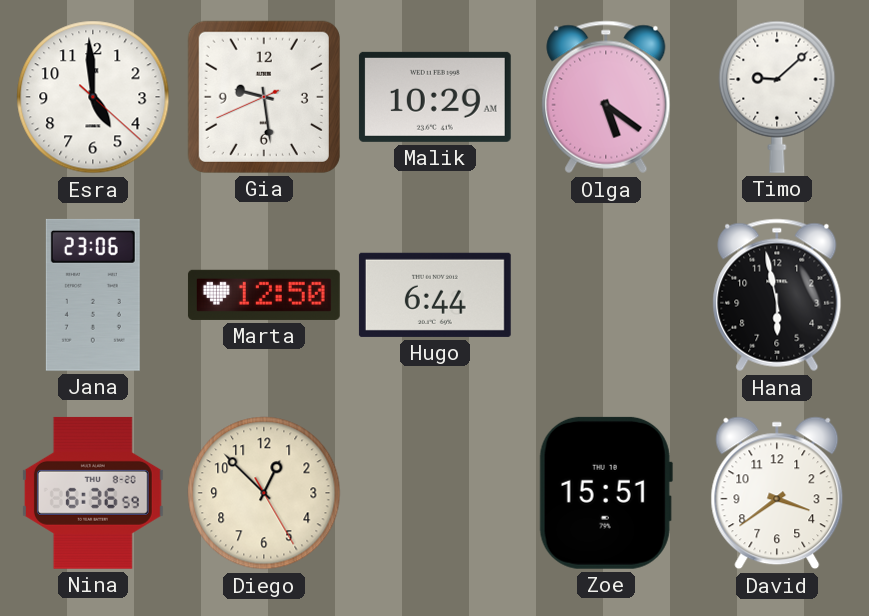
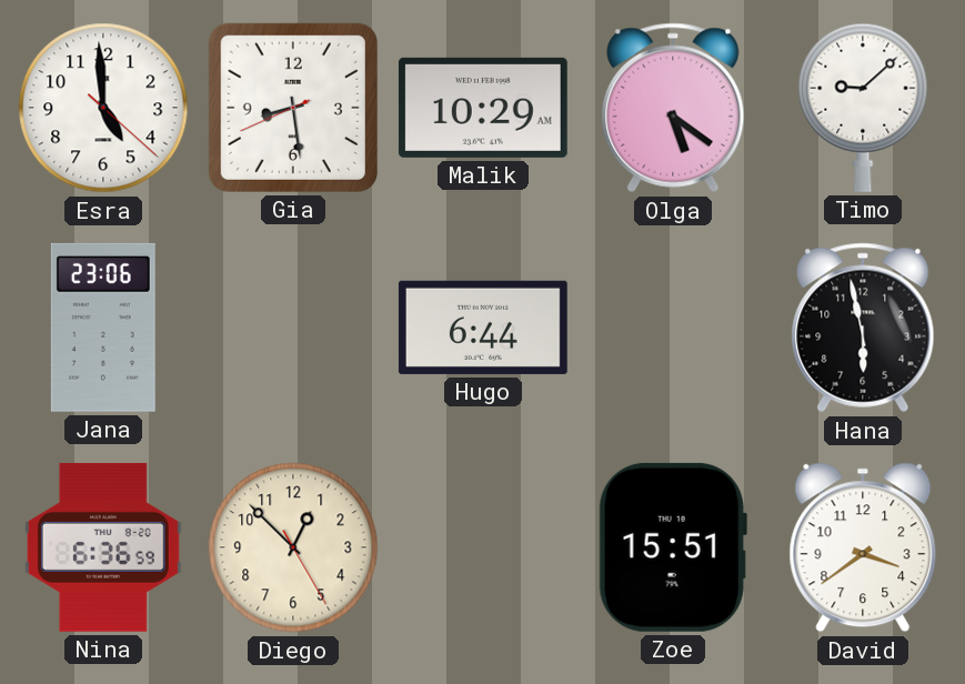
Gia: 9:28 -> 8:28 (293, 108)
Marta: 12:50 -> none (264, 295)
